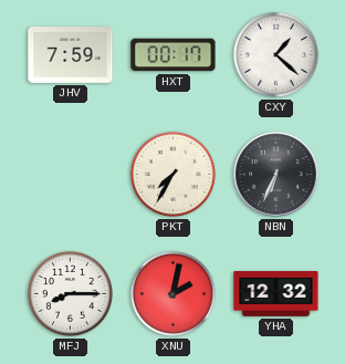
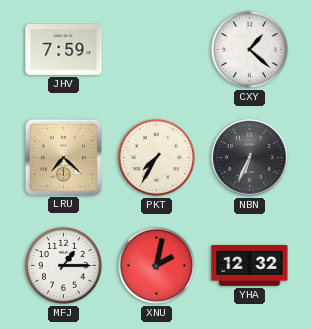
HXT: 00:17 -> none (174, 55)
LRU: none -> 7:22 (63, 157)
MFJ: 8:15 -> 1:15 (63, 265)
